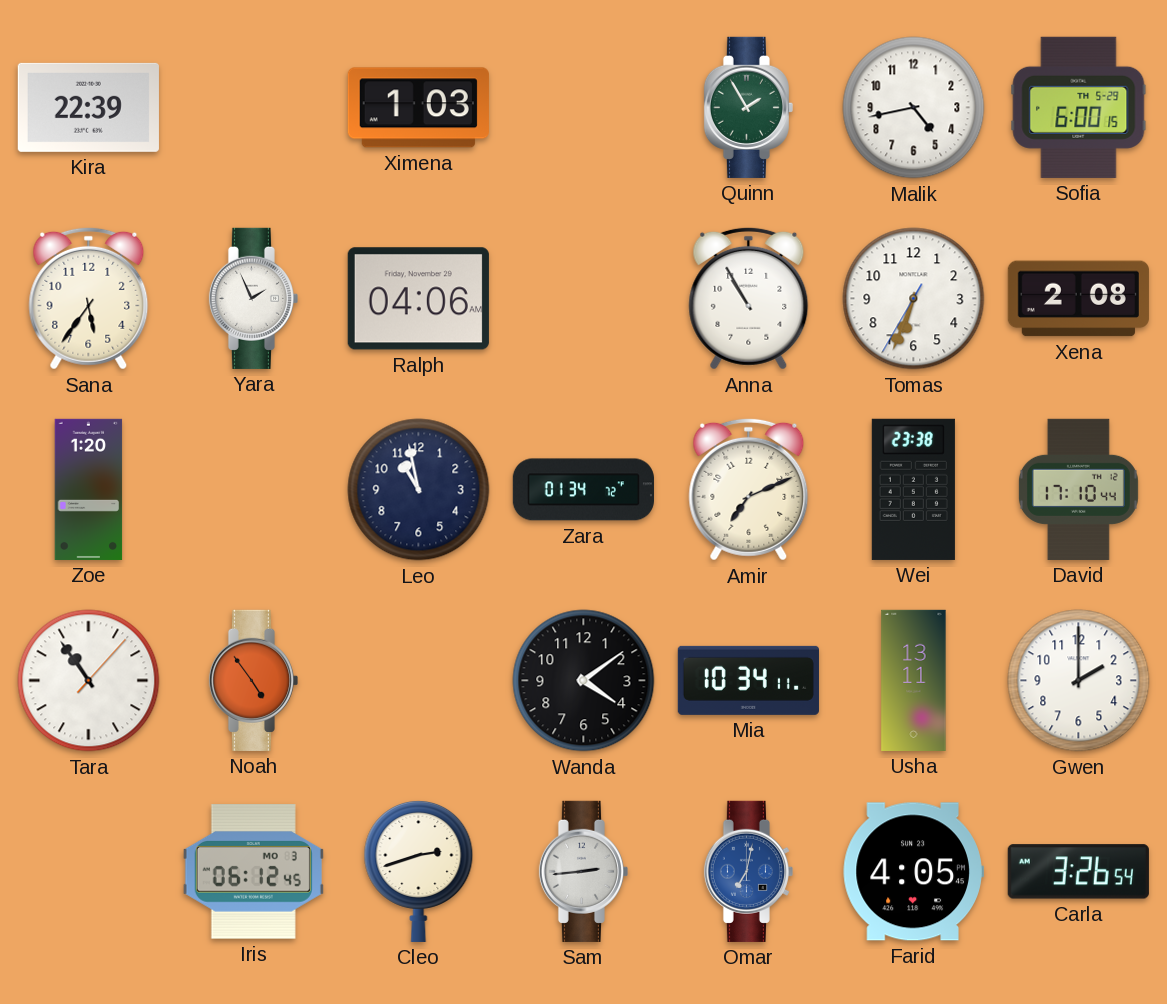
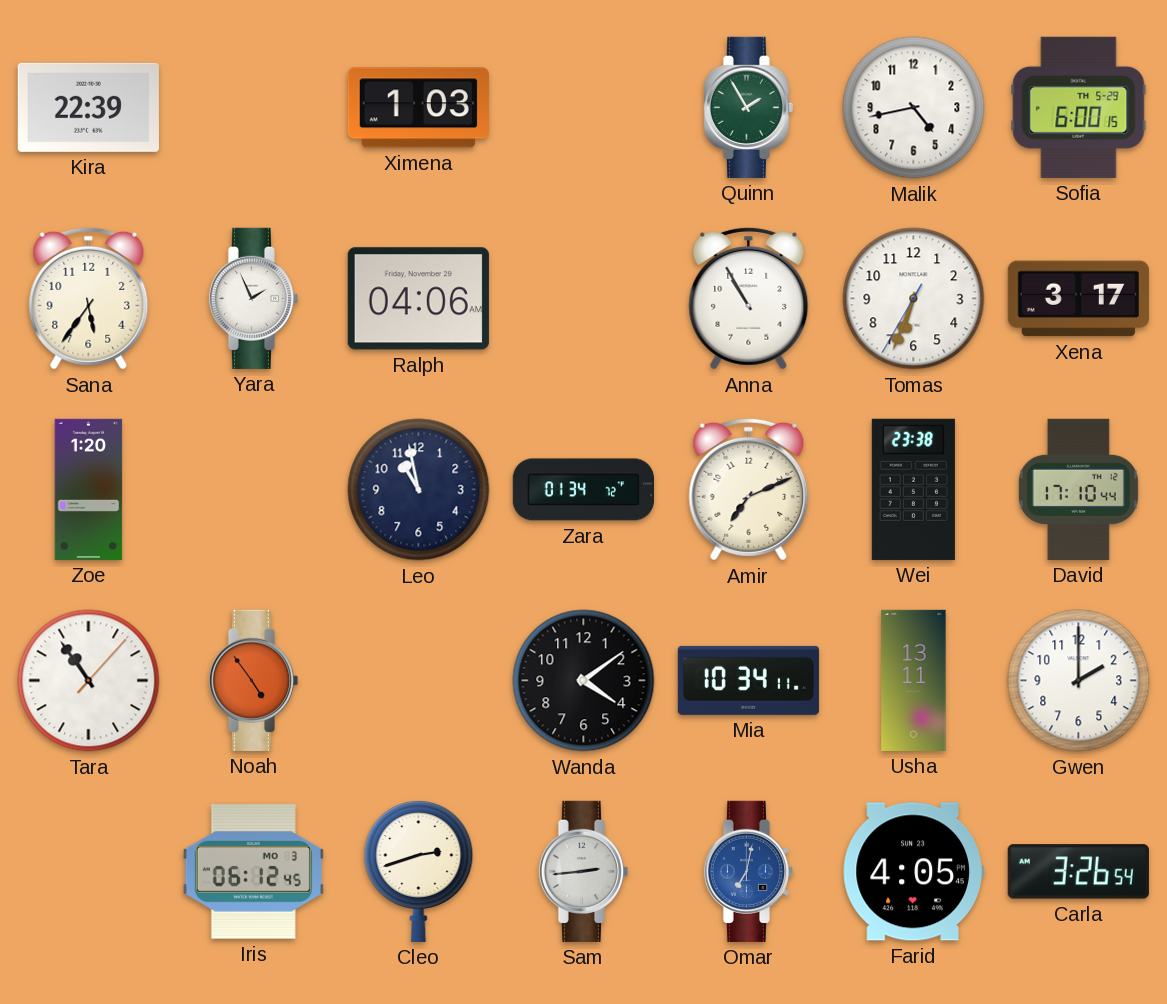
Xena: 2:08 -> 3:17 (1078, 299)
